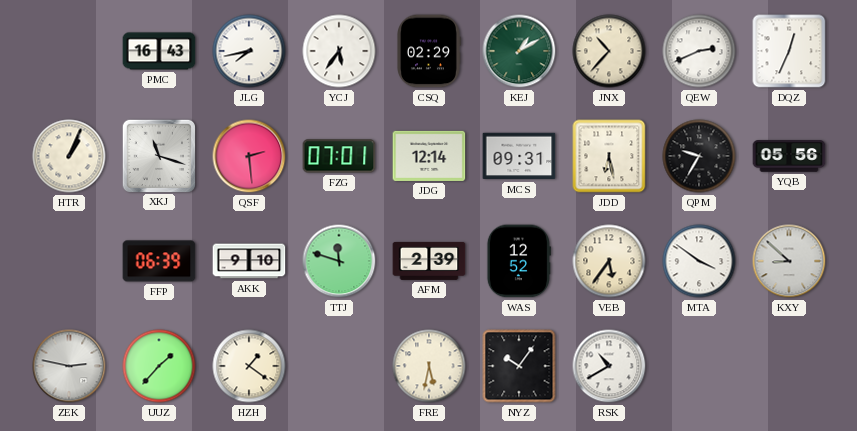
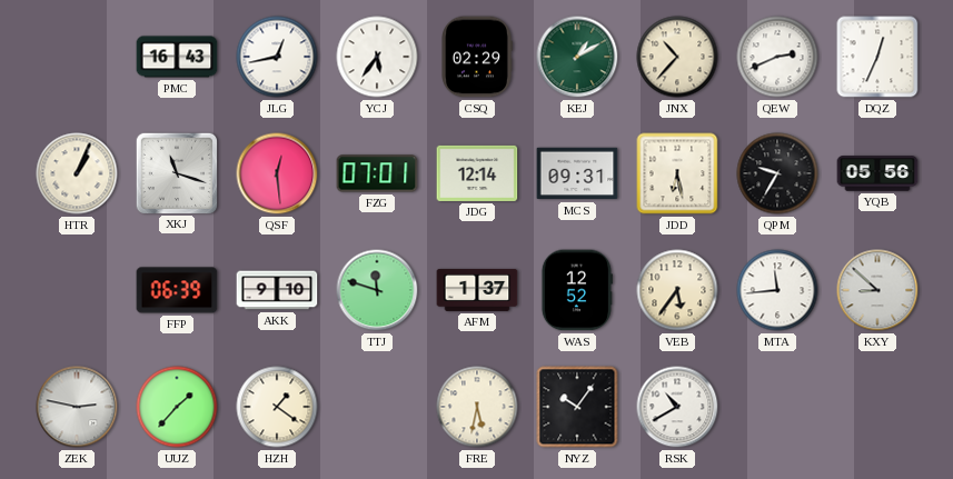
JLG: 7:43 -> 12:43 (277, 57)
QSF: 2:29 -> 12:29 (277, 173)
AFM: 2:39 -> 1:37 (477, 290)
MTA: 3:51 -> 11:44 (777, 290)
